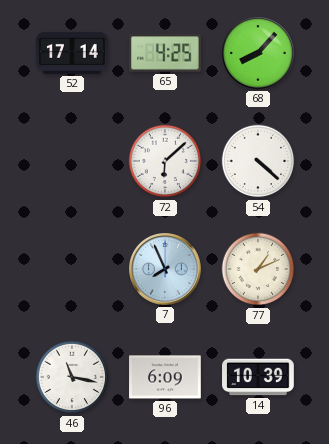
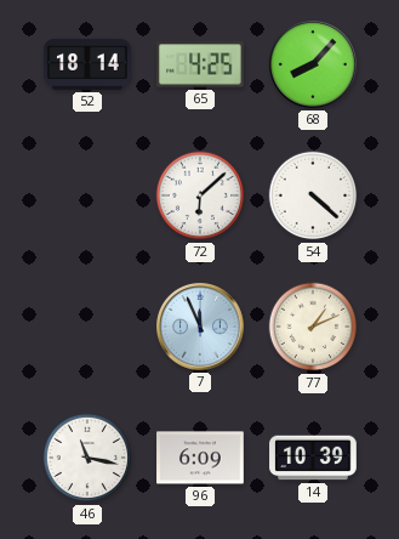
52: 17:14 -> 18:14 (87, 64)
7: 7:56 -> 11:56 (201, 328)
